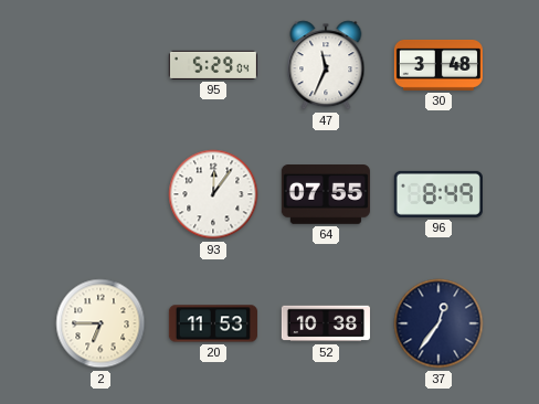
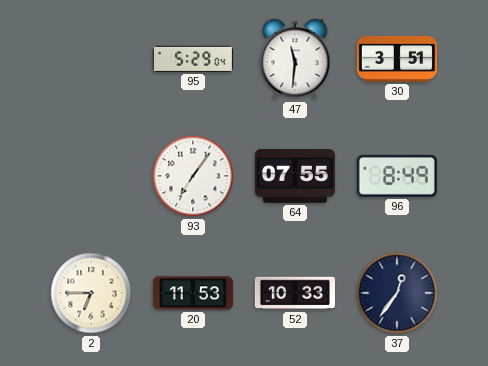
47: 11:34 -> 11:31 (295, 59)
30: 3:48 -> 3:51 (397, 59)
93: 12:06 -> 7:06 (193, 176)
52: 10:38 -> 10:33 (295, 293)
